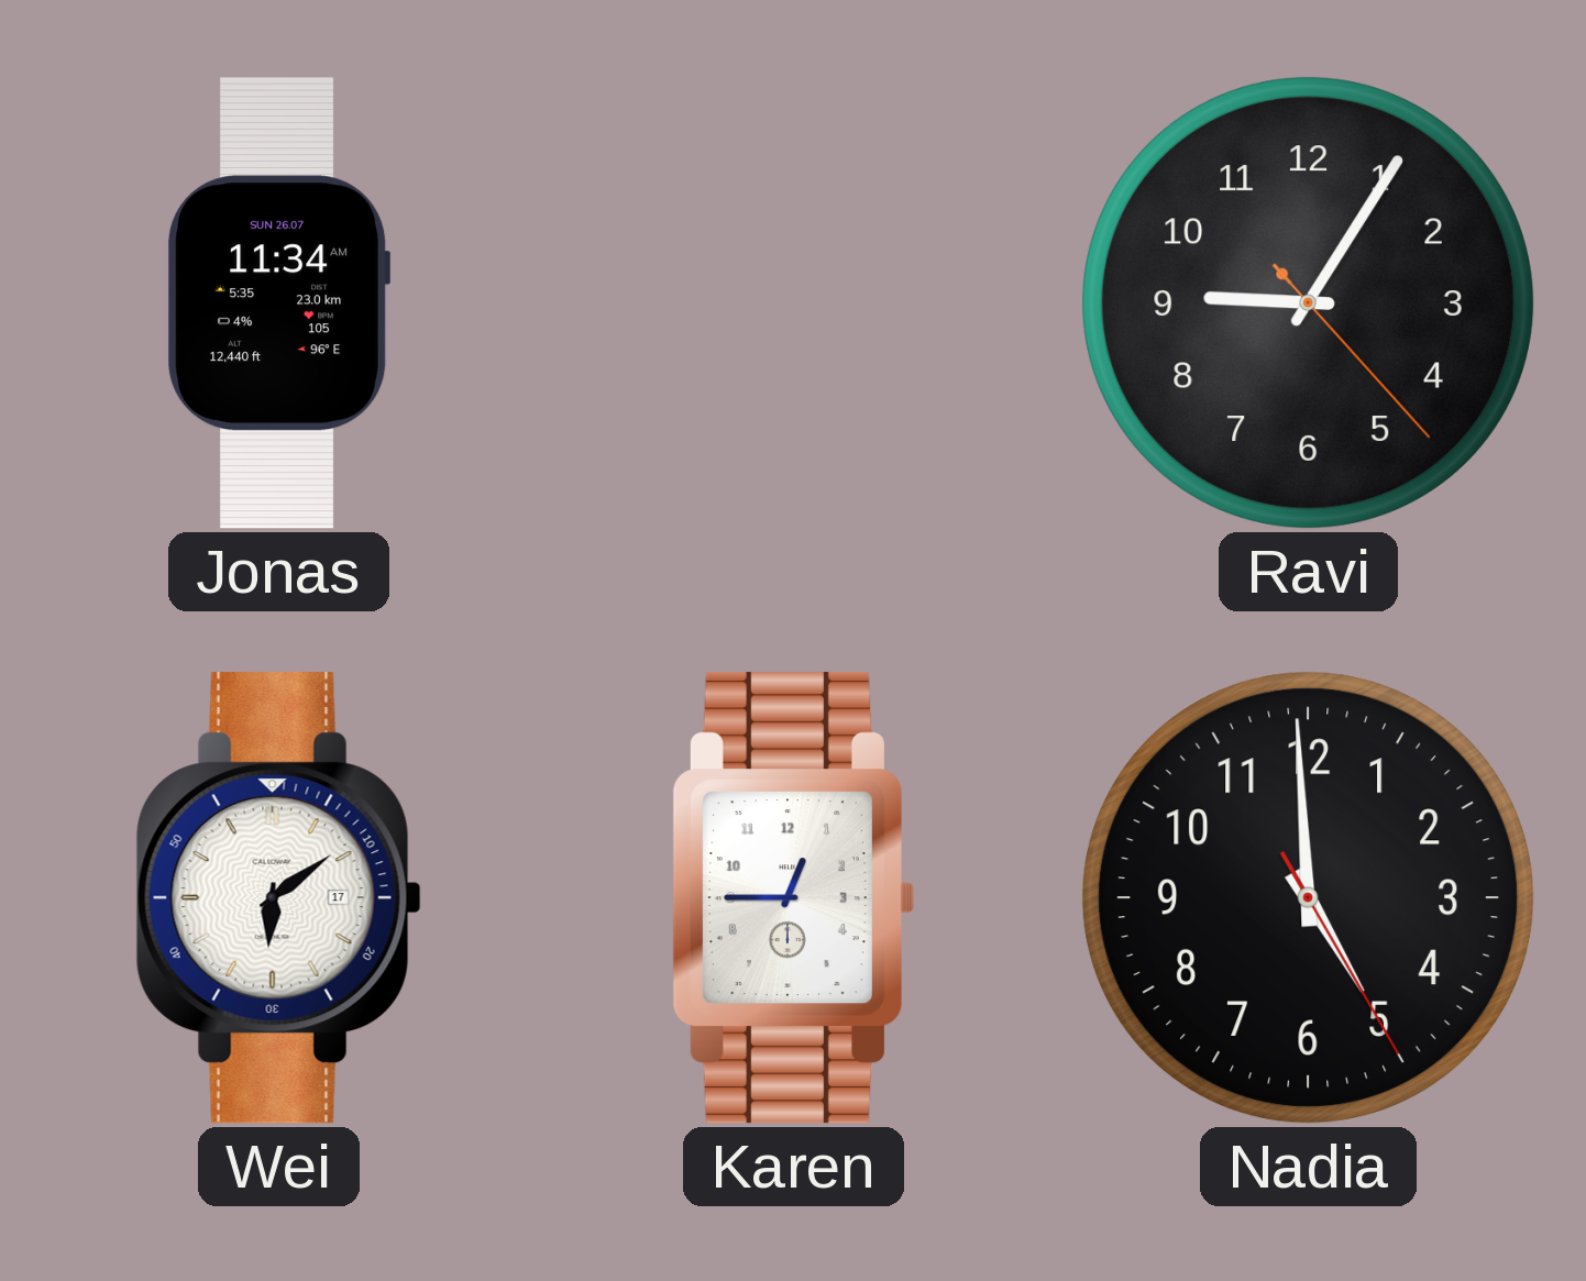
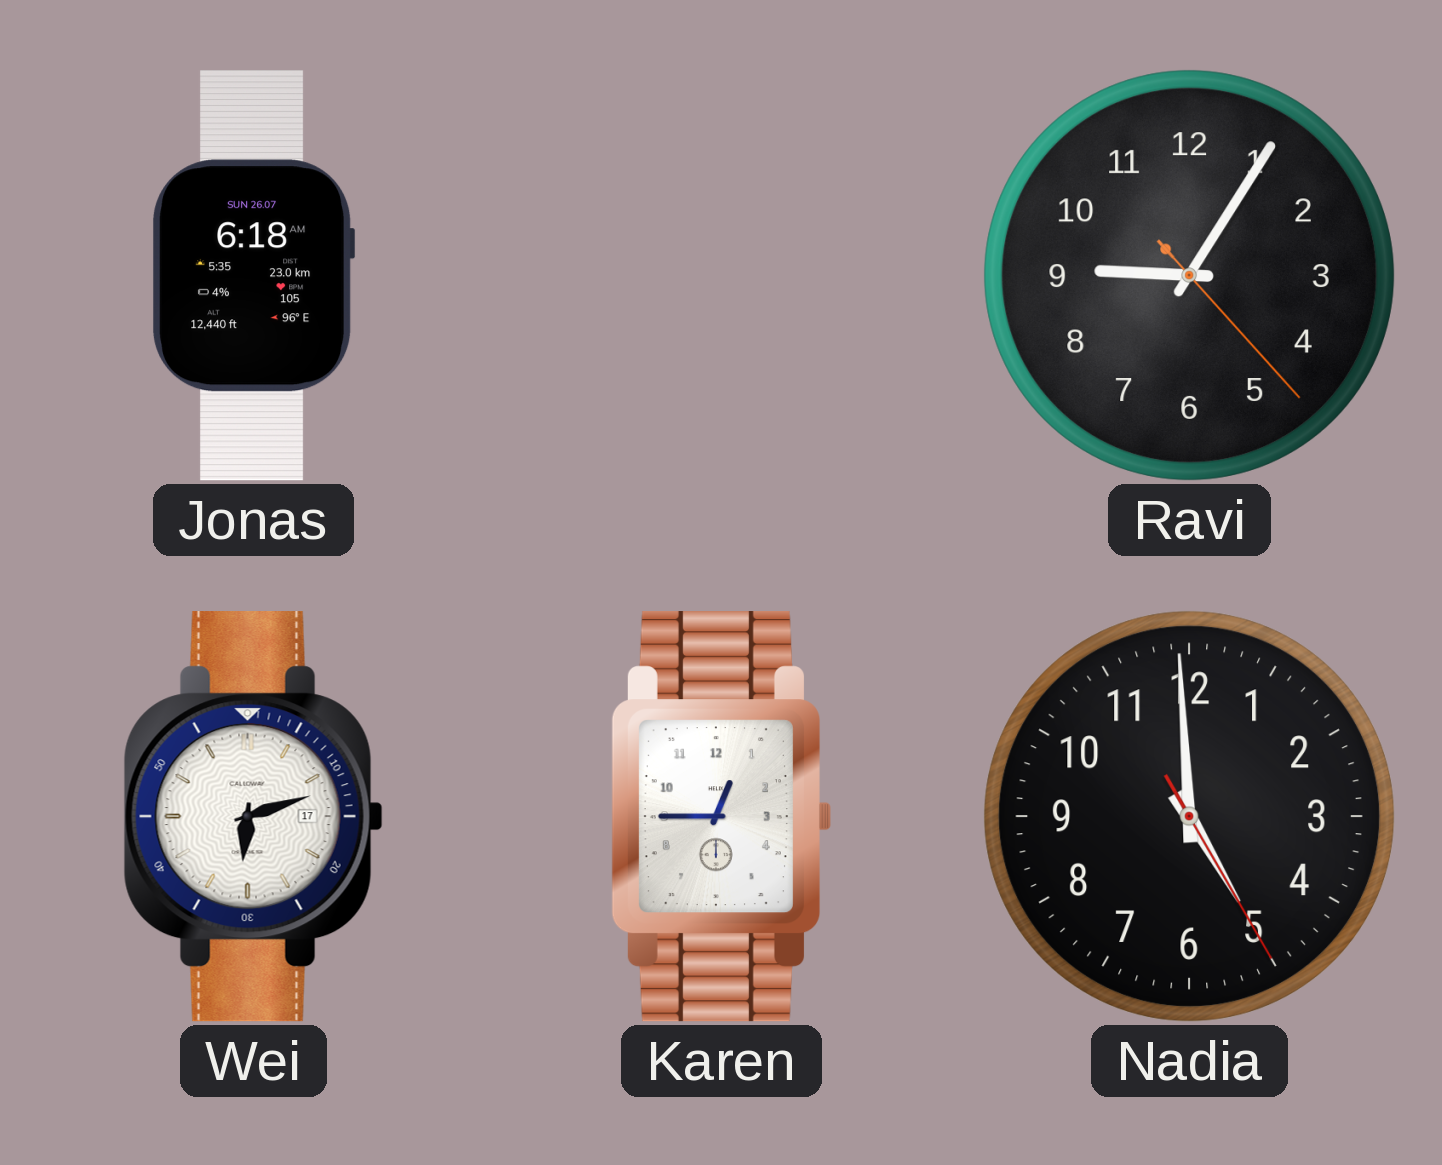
Jonas: 11:34 -> 6:18 (254, 276)
Wei: 6:09 -> 6:12 (253, 817)
